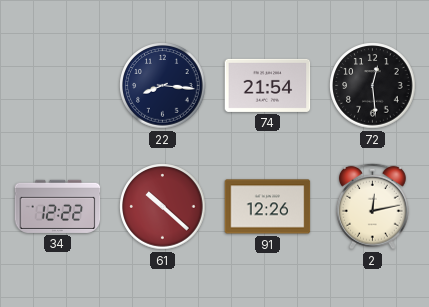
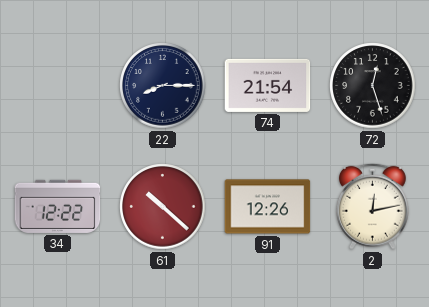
22: 8:16 -> 8:15 (163, 86)
72: 12:29 -> 12:27 (373, 86)
